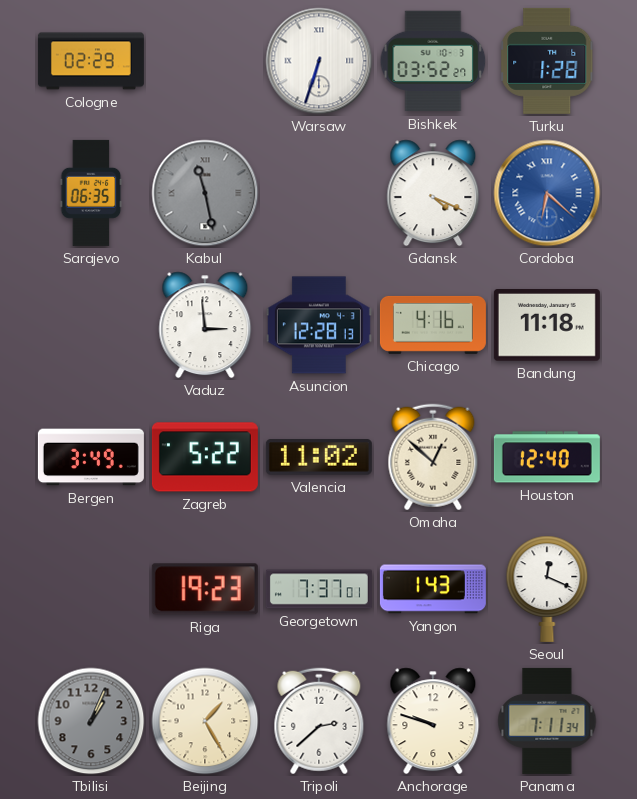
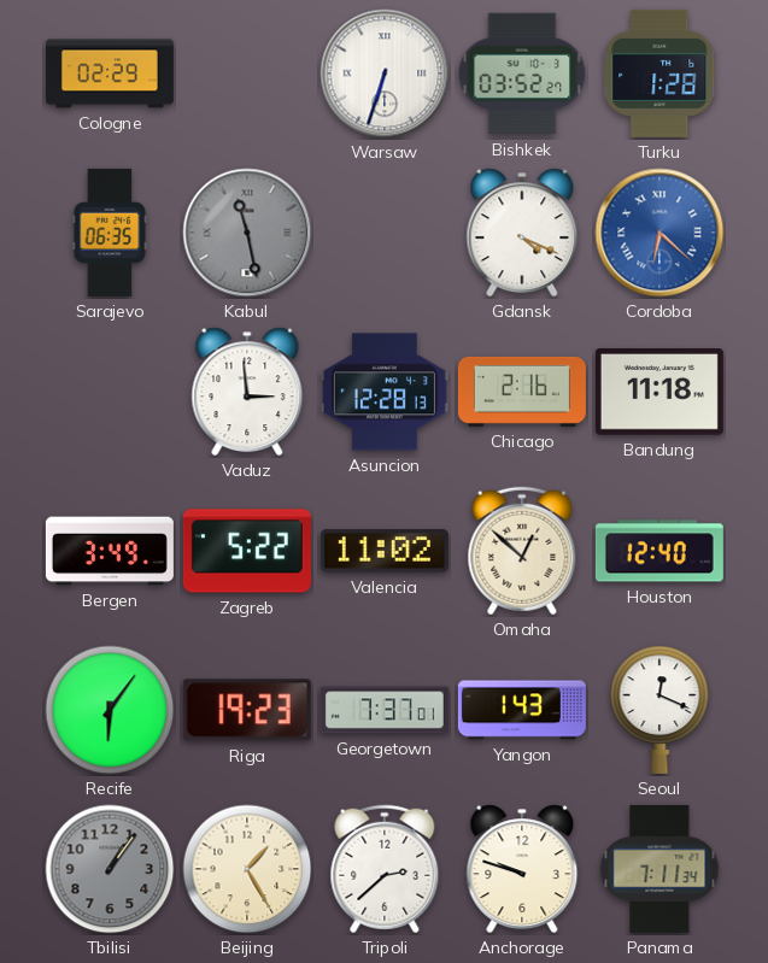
Chicago: 4:16 -> 2:16 (522, 392)
Recife: none -> 6:06 (110, 710)
Tbilisi: 1:04 -> 1:06 (110, 869)
